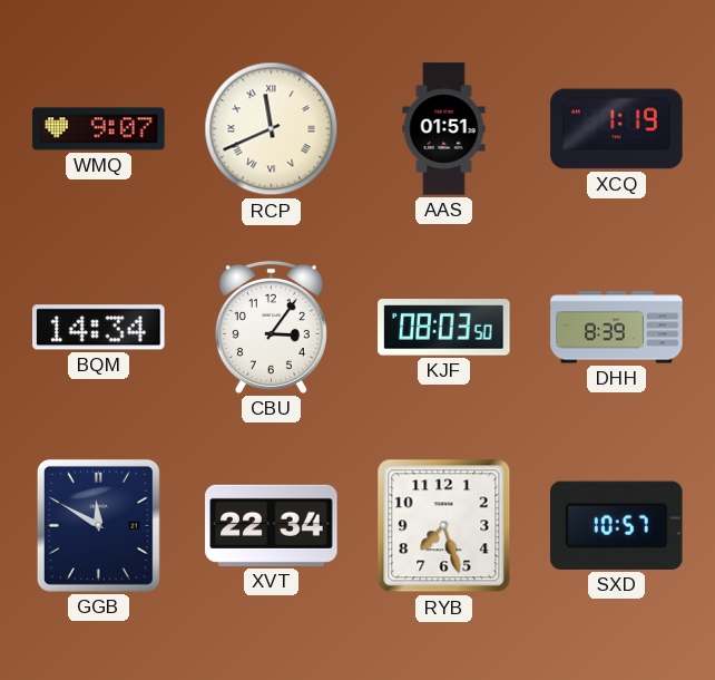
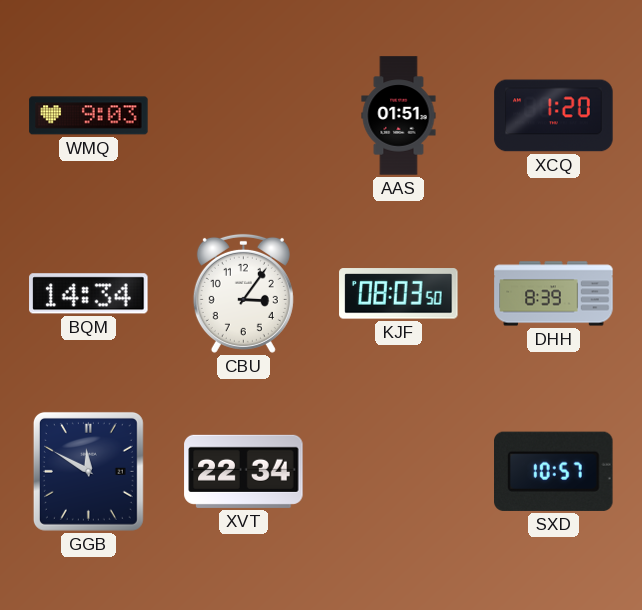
WMQ: 9:07 -> 9:03 (89, 116)
RCP: 11:41 -> none (272, 129)
XCQ: 1:19 -> 1:20 (554, 116)
RYB: 7:27 -> none (444, 526)
